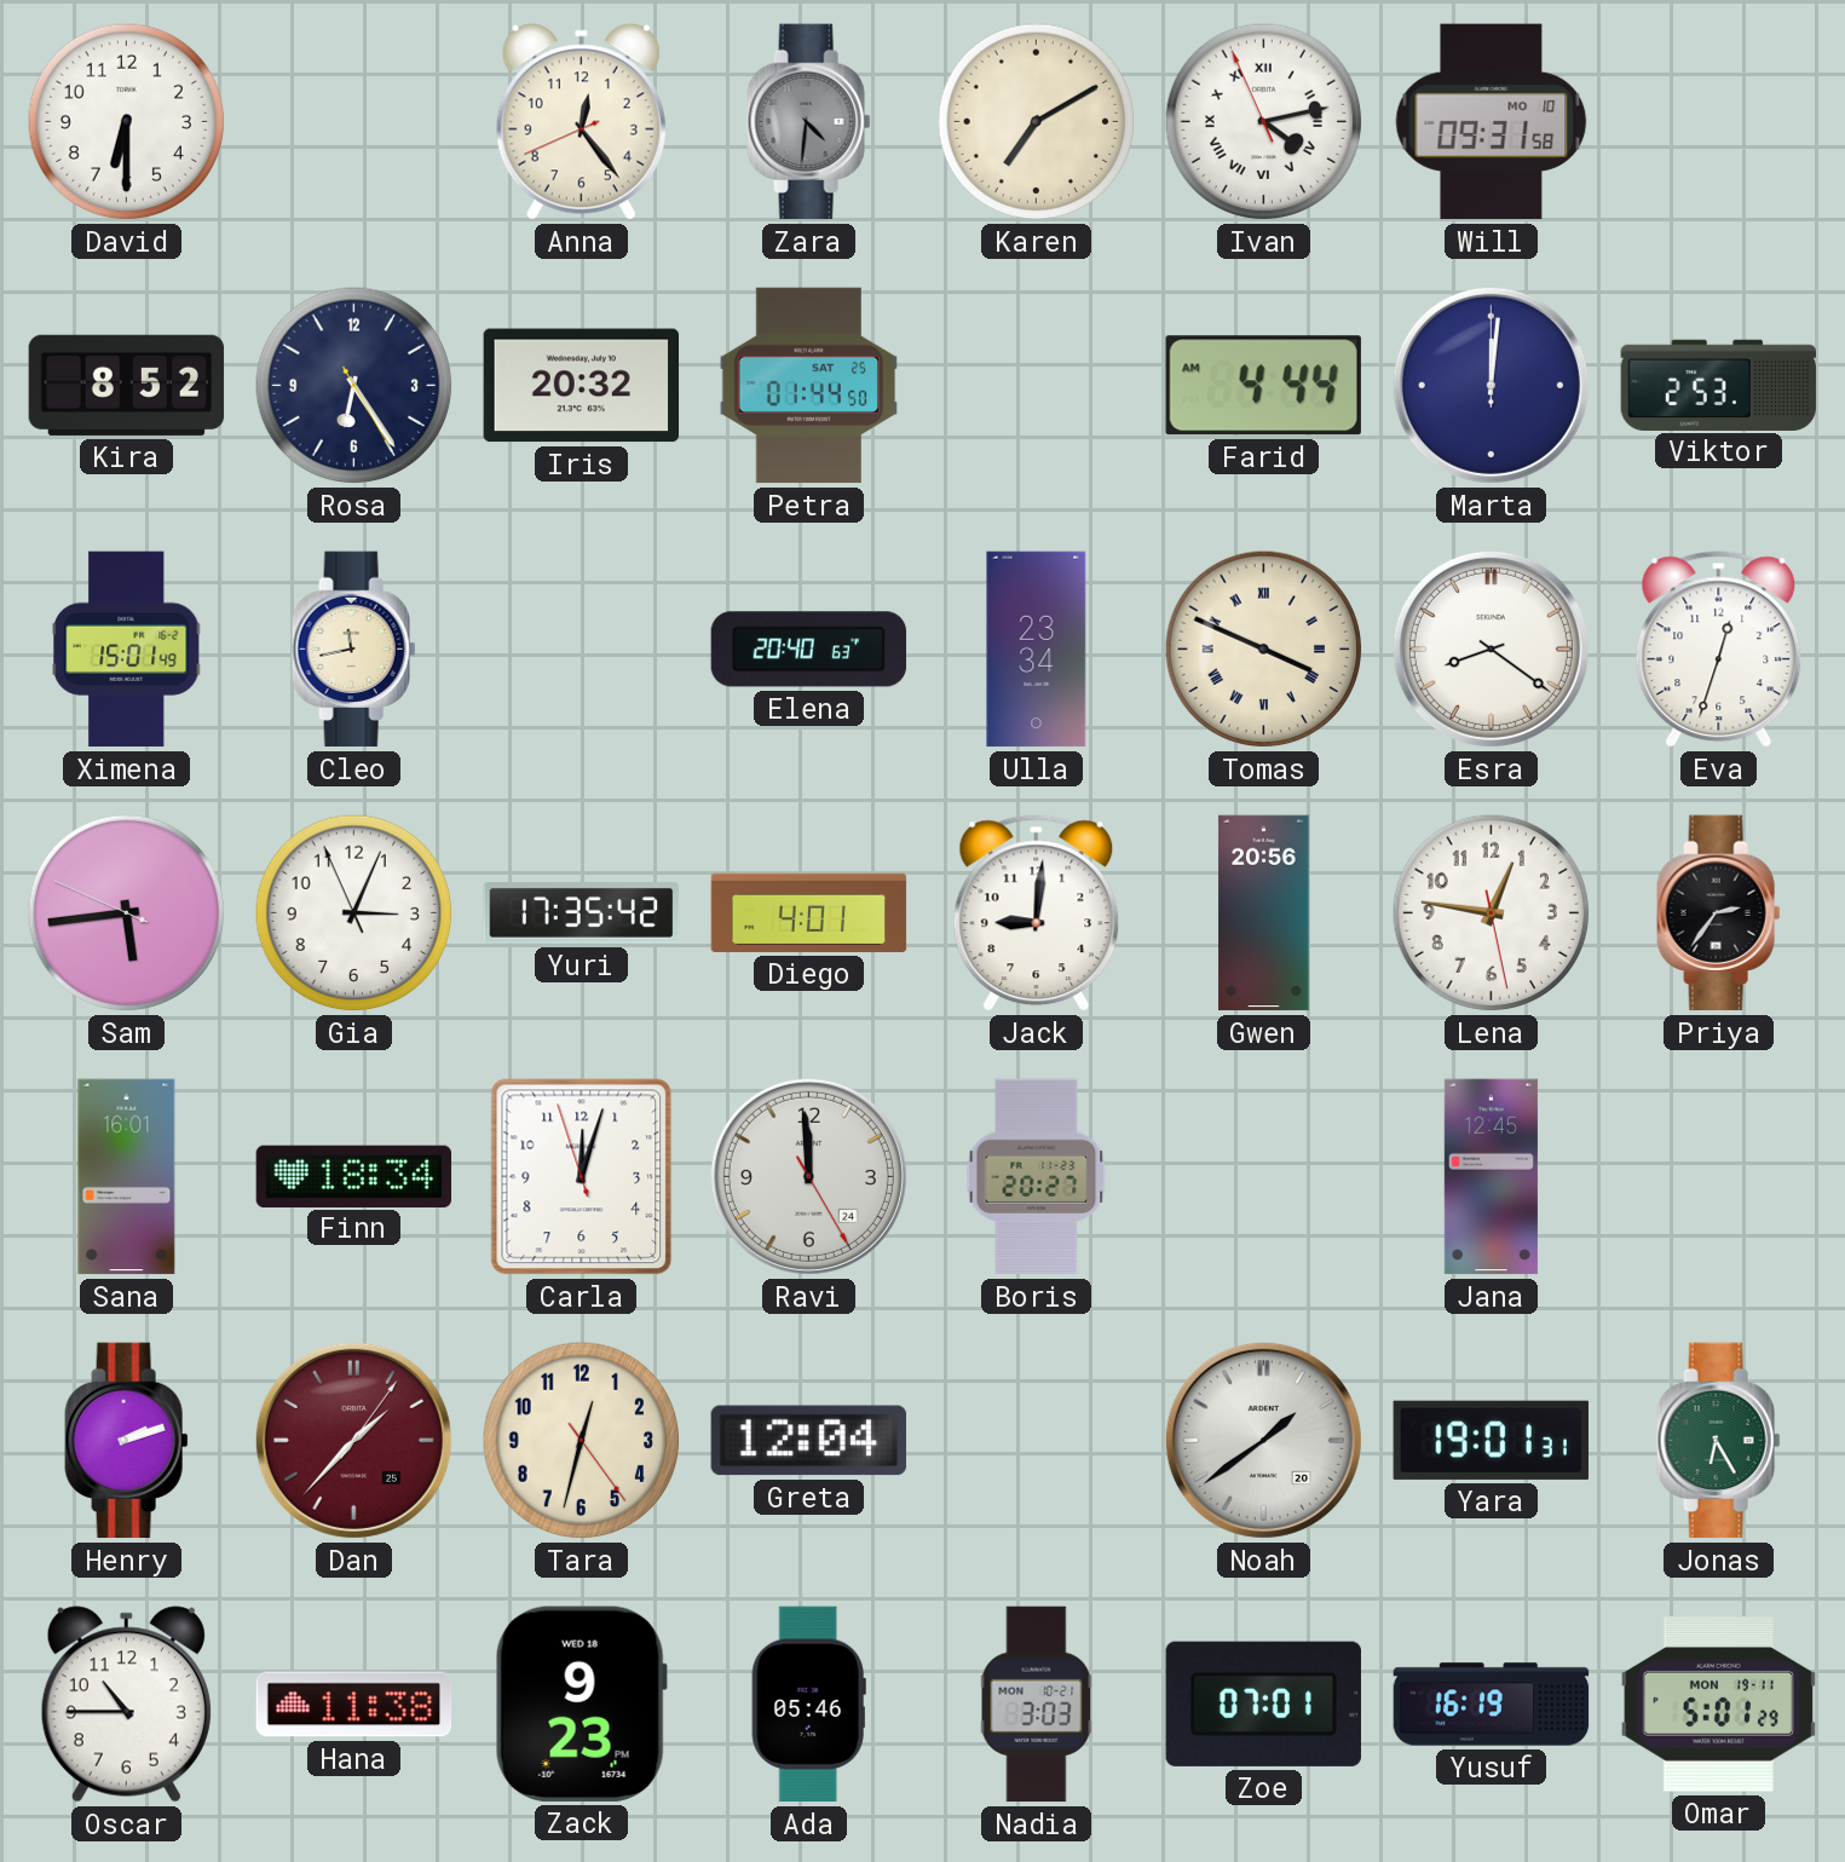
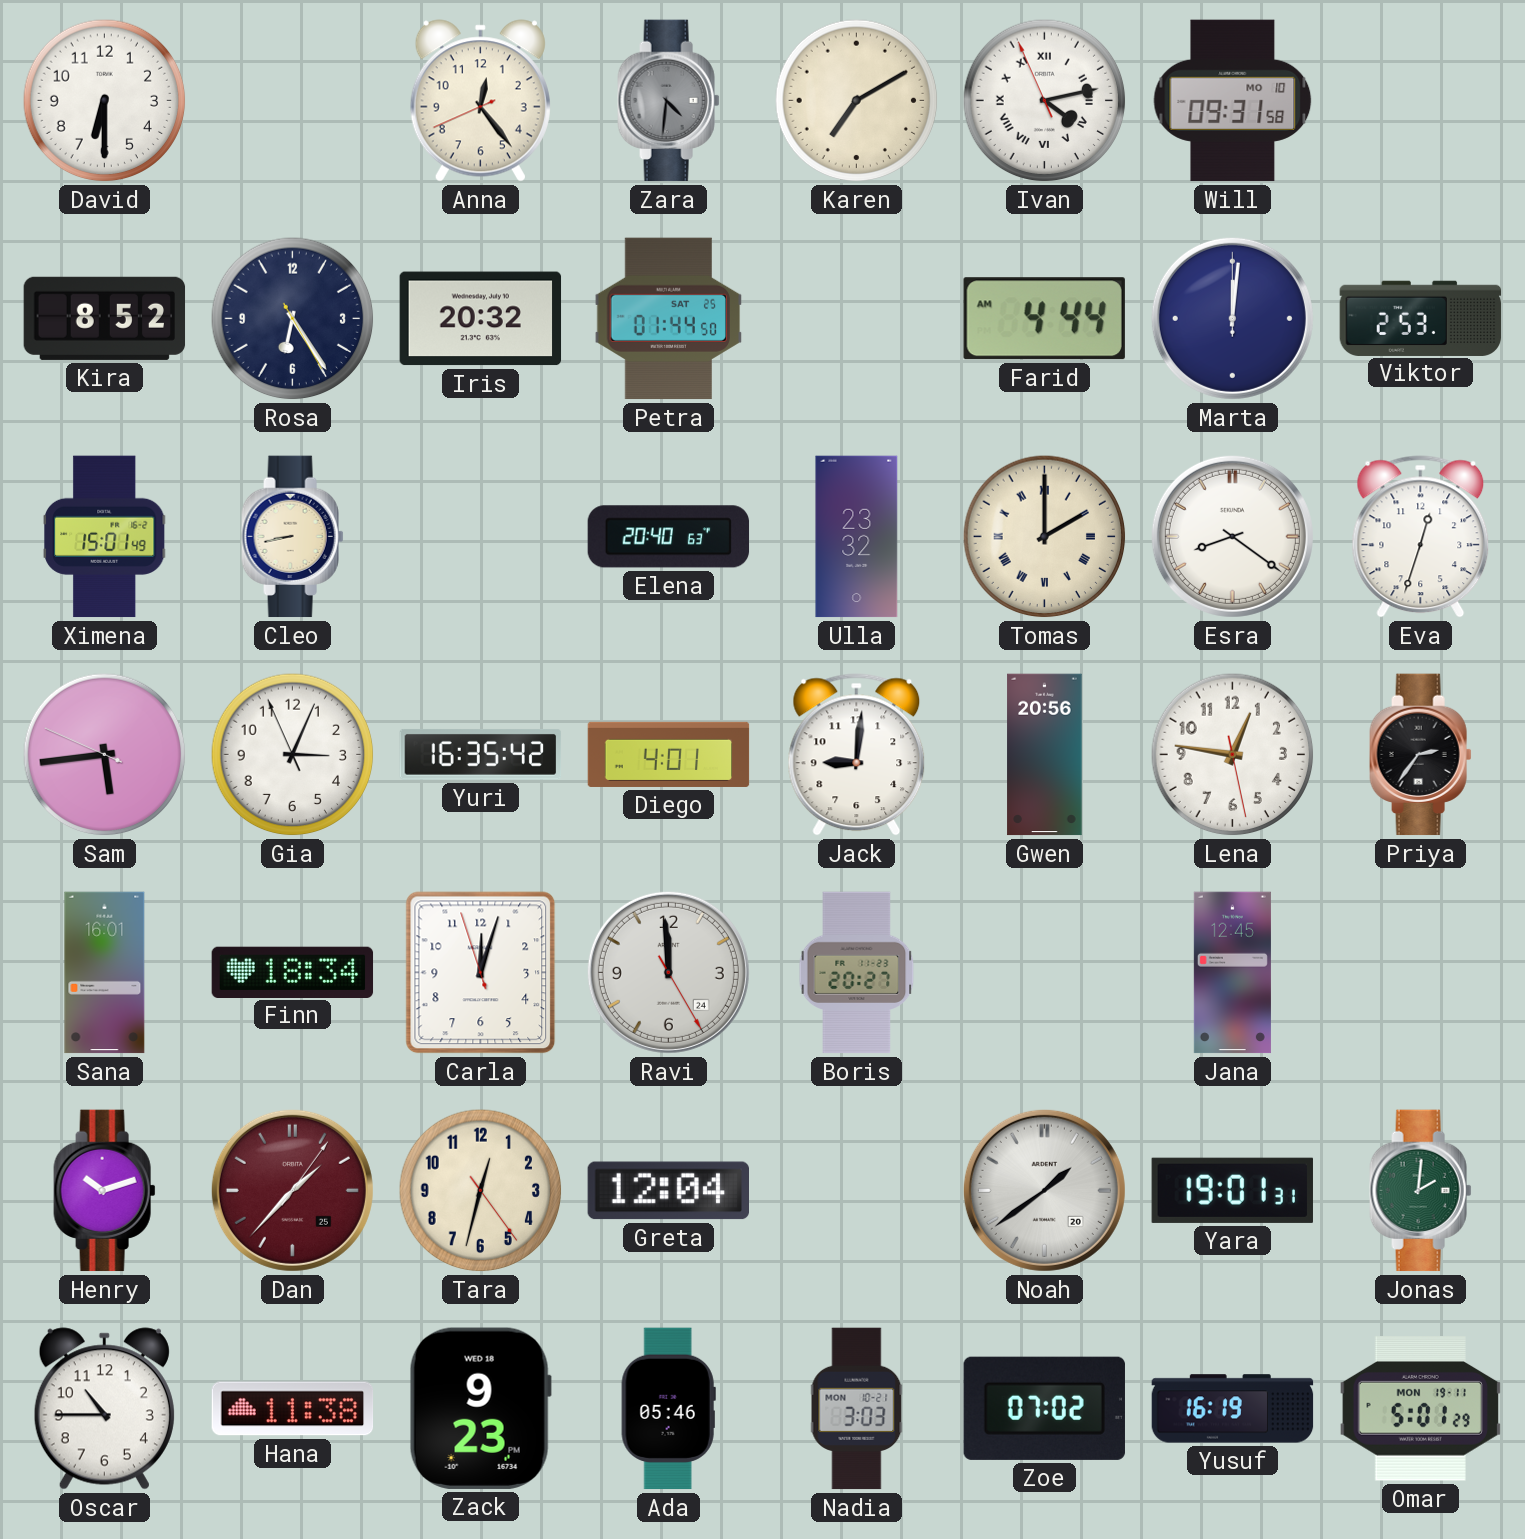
Cleo: 11:43 -> 8:43 (293, 537)
Ulla: 23:34 -> 23:32 (857, 537)
Tomas: 3:49 -> 2:00 (1045, 537)
Yuri: 17:35 -> 16:35 (481, 754)
Henry: 2:12 -> 10:12 (105, 1191)
Jonas: 6:25 -> 2:01 (1421, 1191)
Zoe: 07:01 -> 07:02 (1044, 1408)
